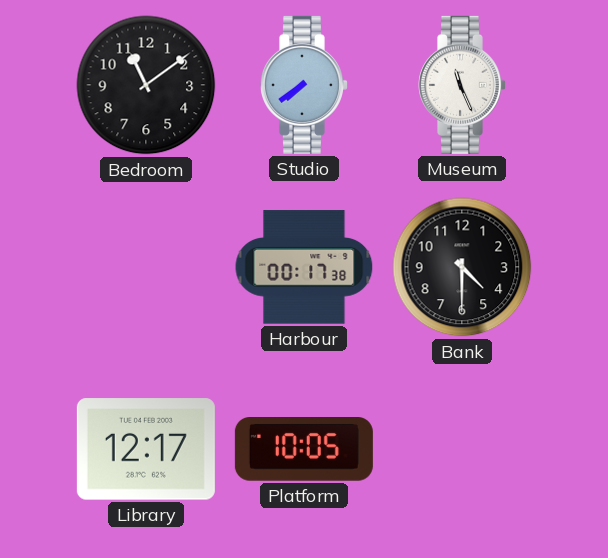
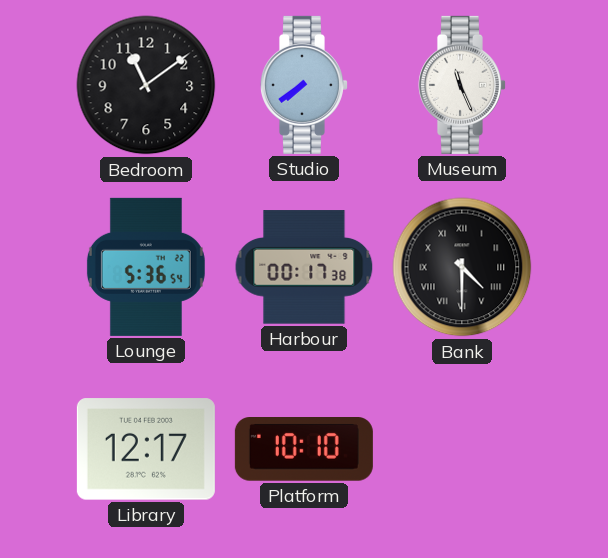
Lounge: none -> 5:36 (146, 267)
Bank numerals: Arabic -> Roman (462, 267)
Platform: 10:05 -> 10:10 (304, 450)
